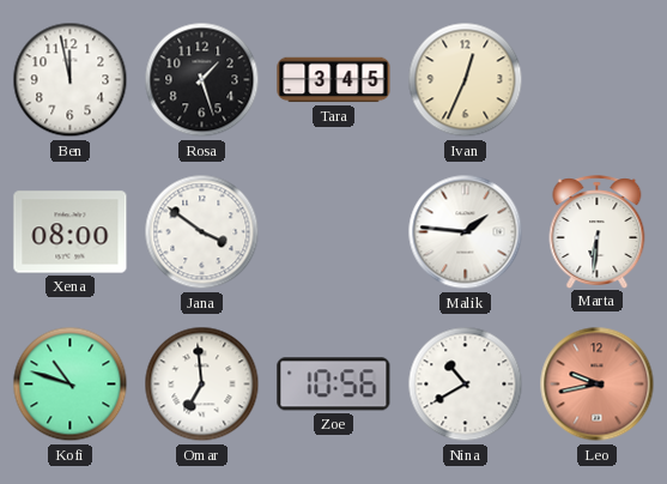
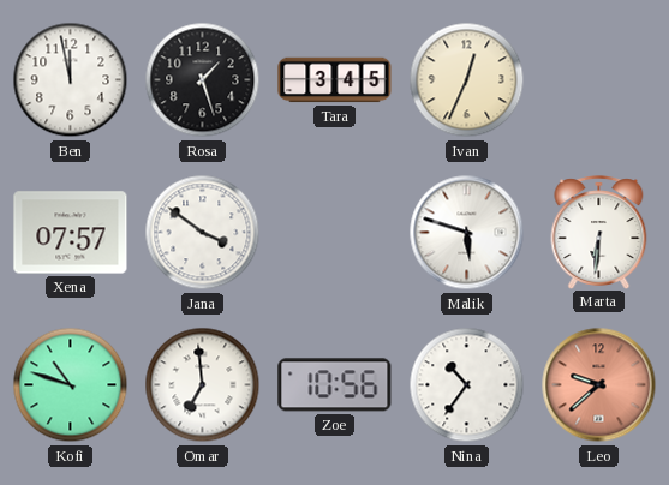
Xena: 08:00 -> 07:57 (71, 233)
Malik: 1:46 -> 5:48 (467, 233)
Nina: 10:40 -> 10:36 (467, 385)
Leo: 9:43 -> 9:38 (599, 385)
